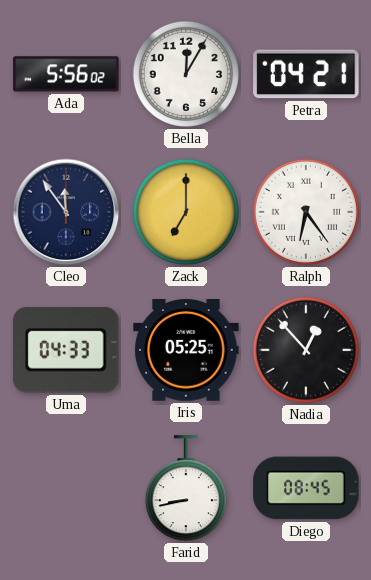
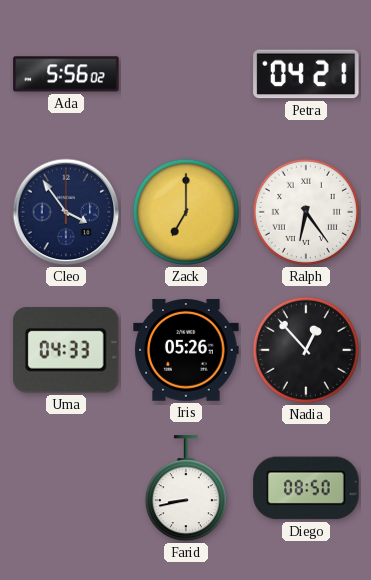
Bella: 12:05 -> none (186, 74)
Cleo: 11:54 -> 3:54 (66, 212)
Iris: 05:25 -> 05:26 (186, 350)
Diego: 08:45 -> 08:50 (306, 488)
